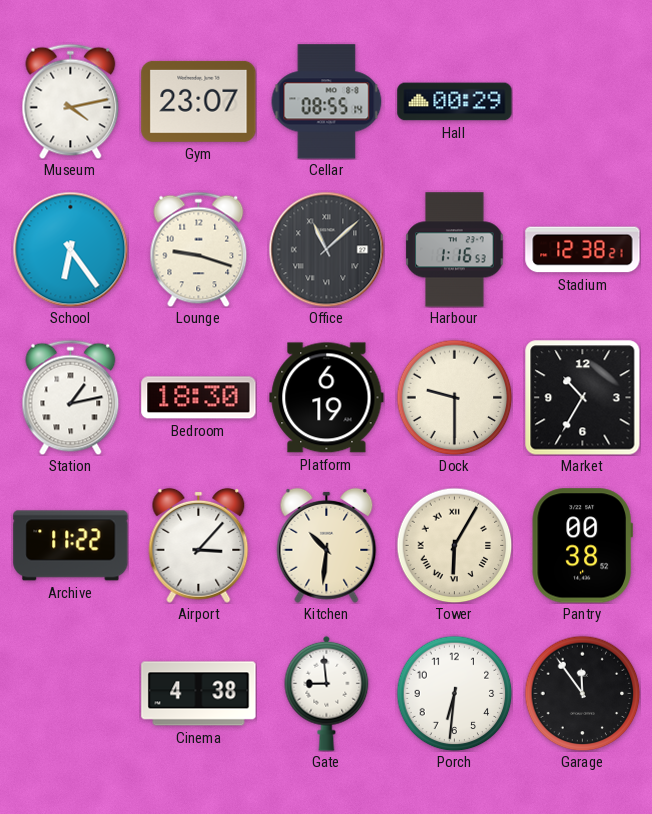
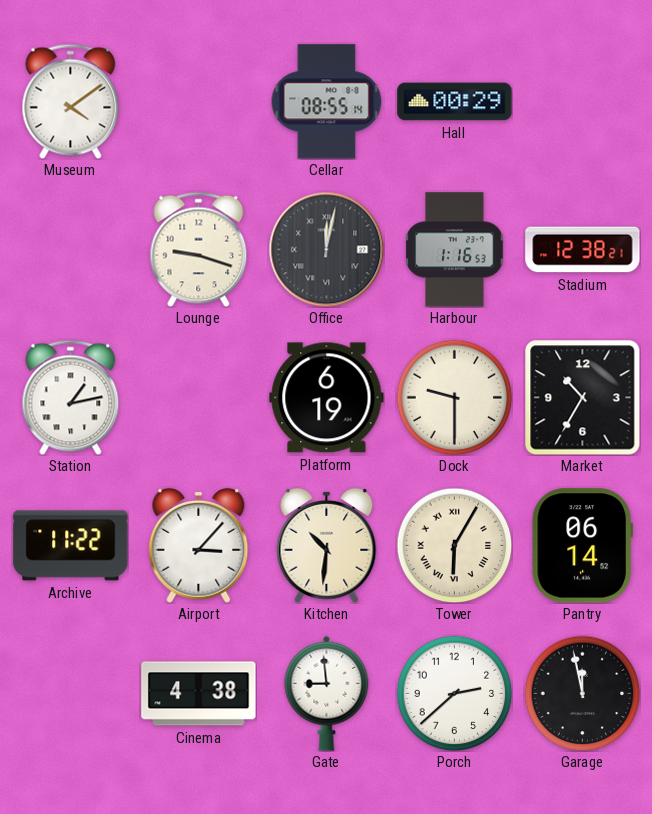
Museum: 4:13 -> 4:09 (71, 101)
Gym: 23:07 -> none (199, 101)
School: 6:24 -> none (70, 249)
Office: 11:08 -> 12:02 (326, 249)
Bedroom: 18:30 -> none (199, 398)
Pantry: 00:38 -> 06:14 (582, 546)
Porch: 6:31 -> 2:38 (454, 693)
Garage: 11:54 -> 11:58 (582, 693)
